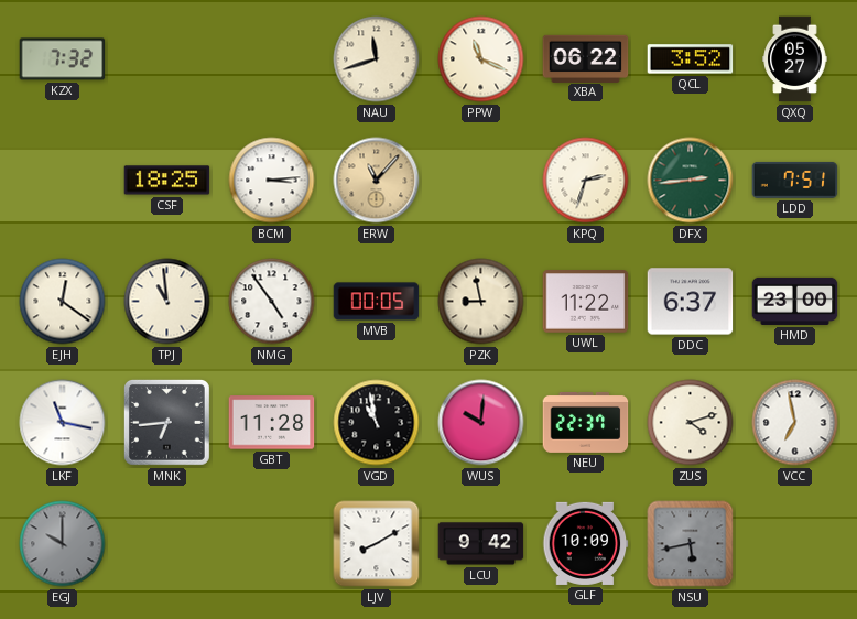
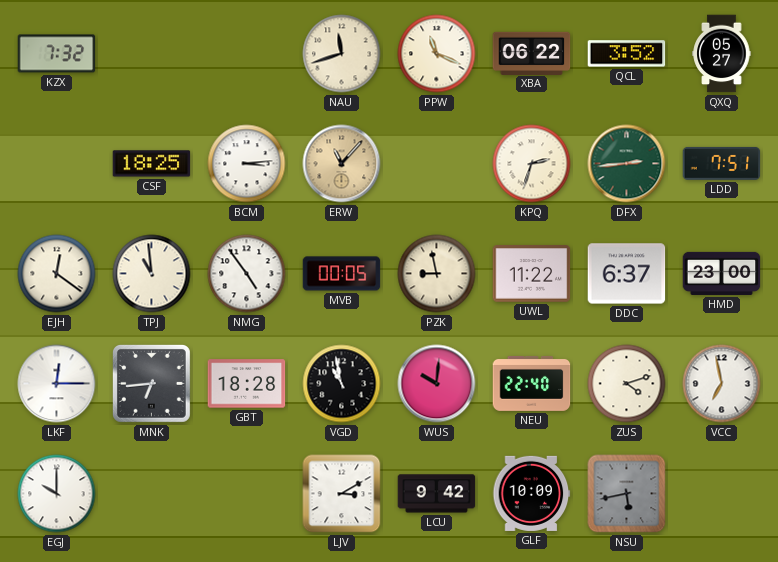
LKF: 11:17 -> 12:15 (57, 384)
GBT: 11:28 -> 18:28 (247, 384)
NEU: 22:37 -> 22:40 (532, 383)
EGJ dial: grey -> white (57, 494)
LJV: 8:10 -> 3:10 (342, 494)
